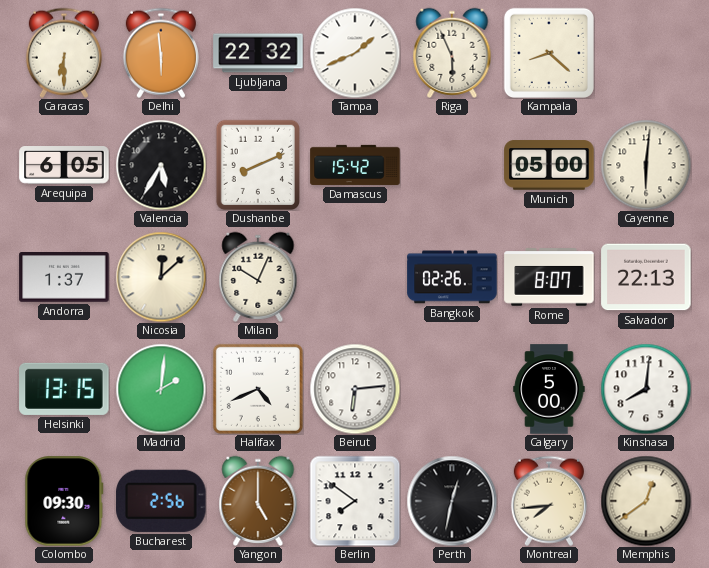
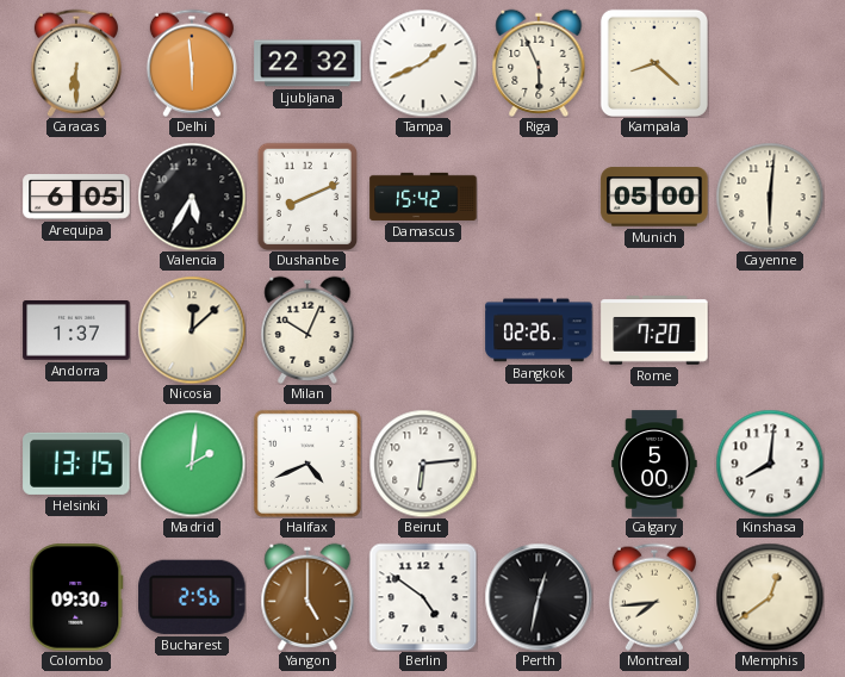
Rome: 8:07 -> 7:20 (654, 330)
Salvador: 22:13 -> none (646, 277)
Berlin: 7:51 -> 4:51 (423, 597)
